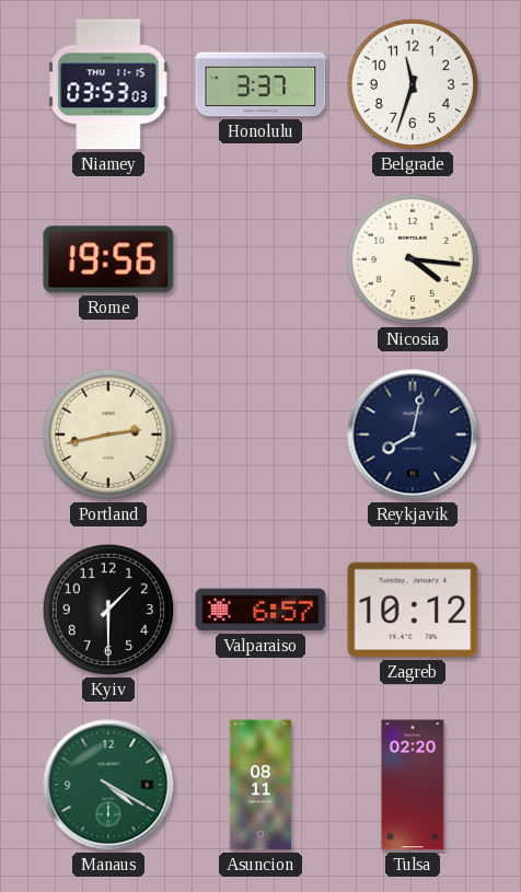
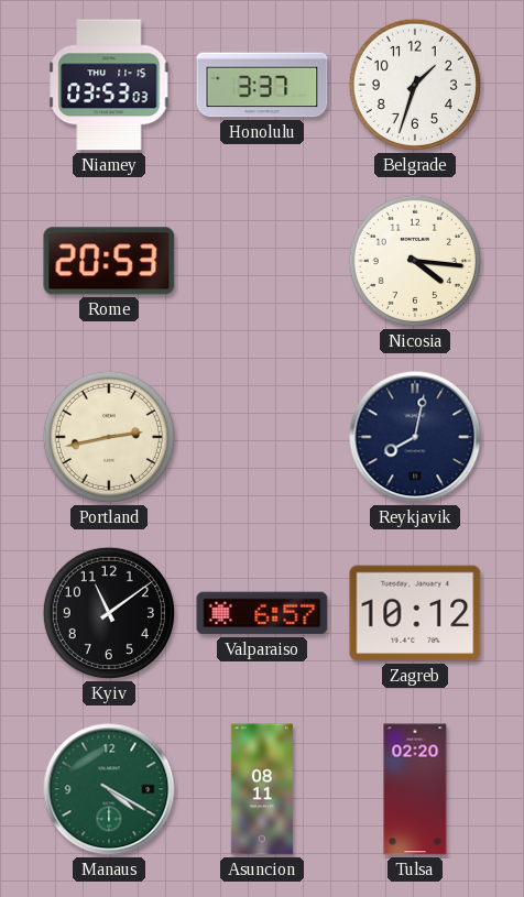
Belgrade: 11:33 -> 1:33 (415, 85)
Rome: 19:56 -> 20:53 (109, 261)
Kyiv: 1:30 -> 11:09 (109, 613)
